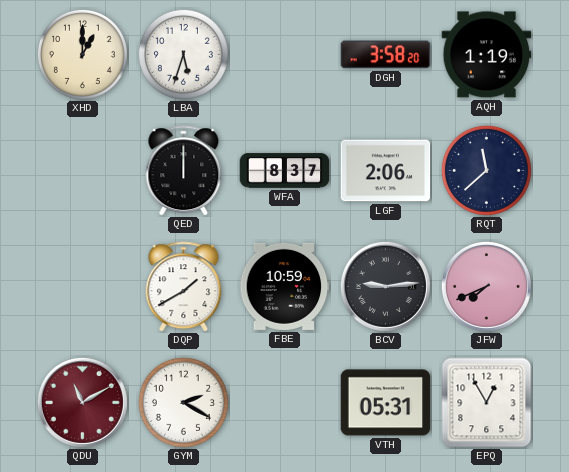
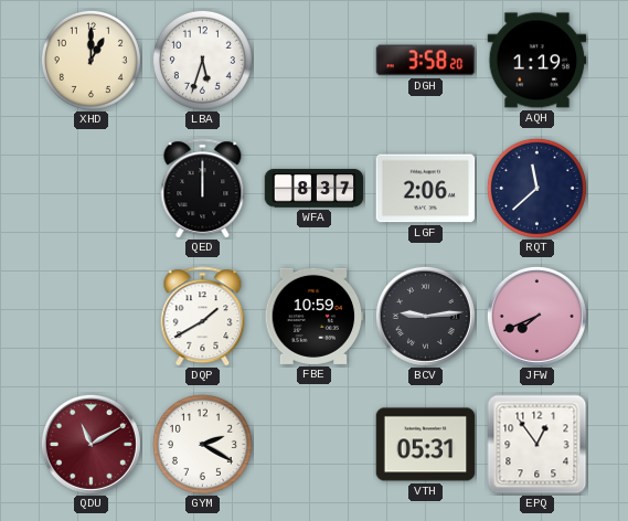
EPQ: 12:55 -> 12:54 (537, 445)
